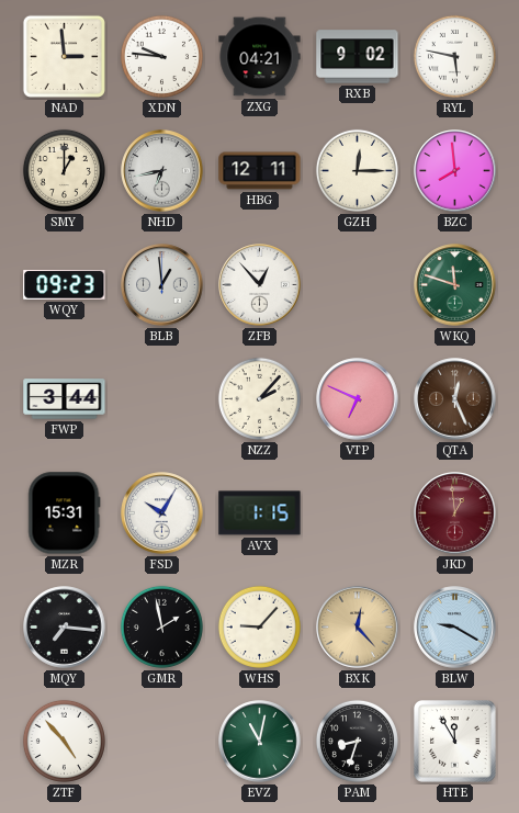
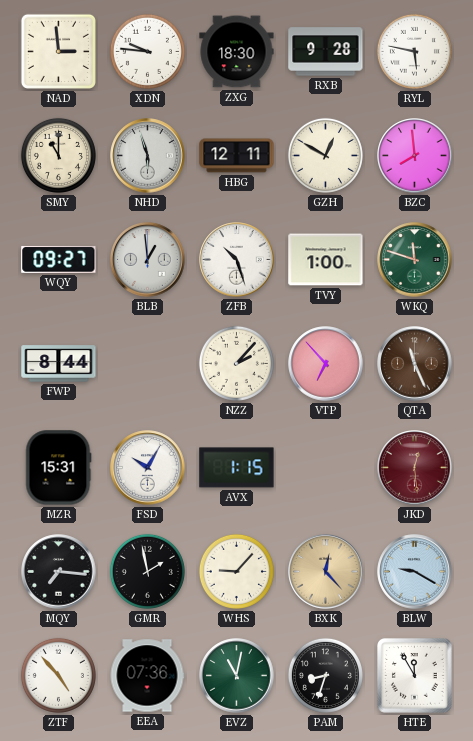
ZXG: 04:21 -> 18:30 (237, 52)
RXB: 9:02 -> 9:28 (326, 52)
SMY: 1:00 -> 11:00 (58, 155)
NHD: 6:43 -> 5:57 (148, 156)
GZH: 12:15 -> 12:50 (325, 155)
WQY: 09:23 -> 09:27 (59, 259)
ZFB: 12:53 -> 10:27 (237, 260)
TVY: none -> 1:00 (326, 260)
FWP: 3:44 -> 8:44 (59, 364)
VTP: 6:49 -> 6:53 (326, 364)
QTA: 12:26 -> 11:26 (415, 364)
JKD: 12:59 -> 12:29 (415, 468)
EEA: none -> 07:36 (147, 676)
